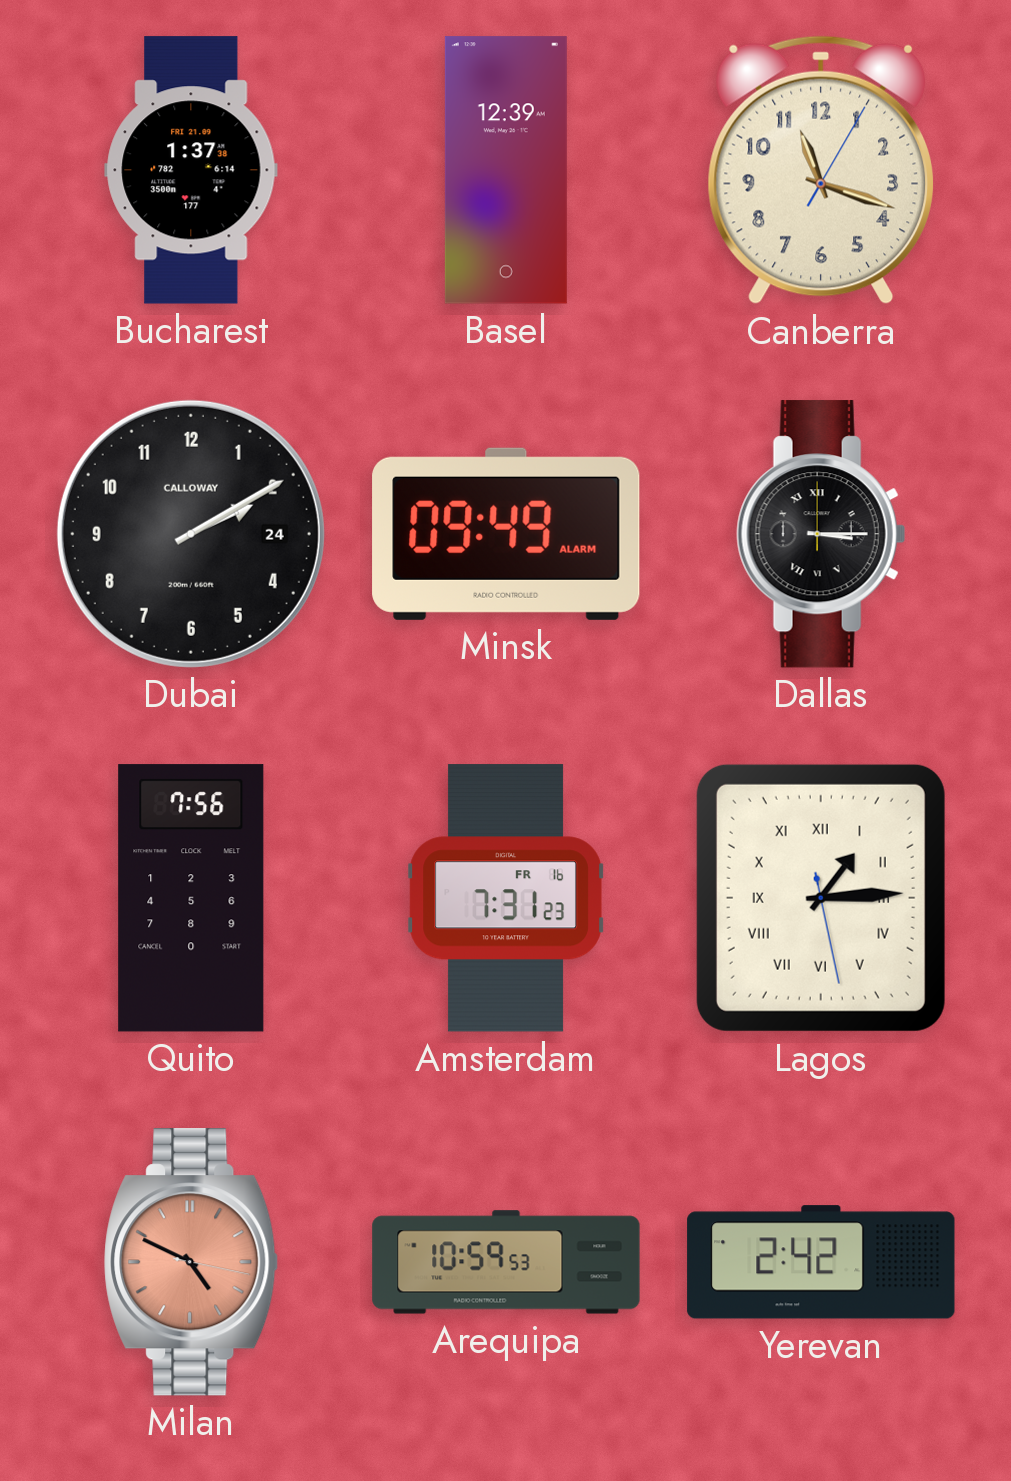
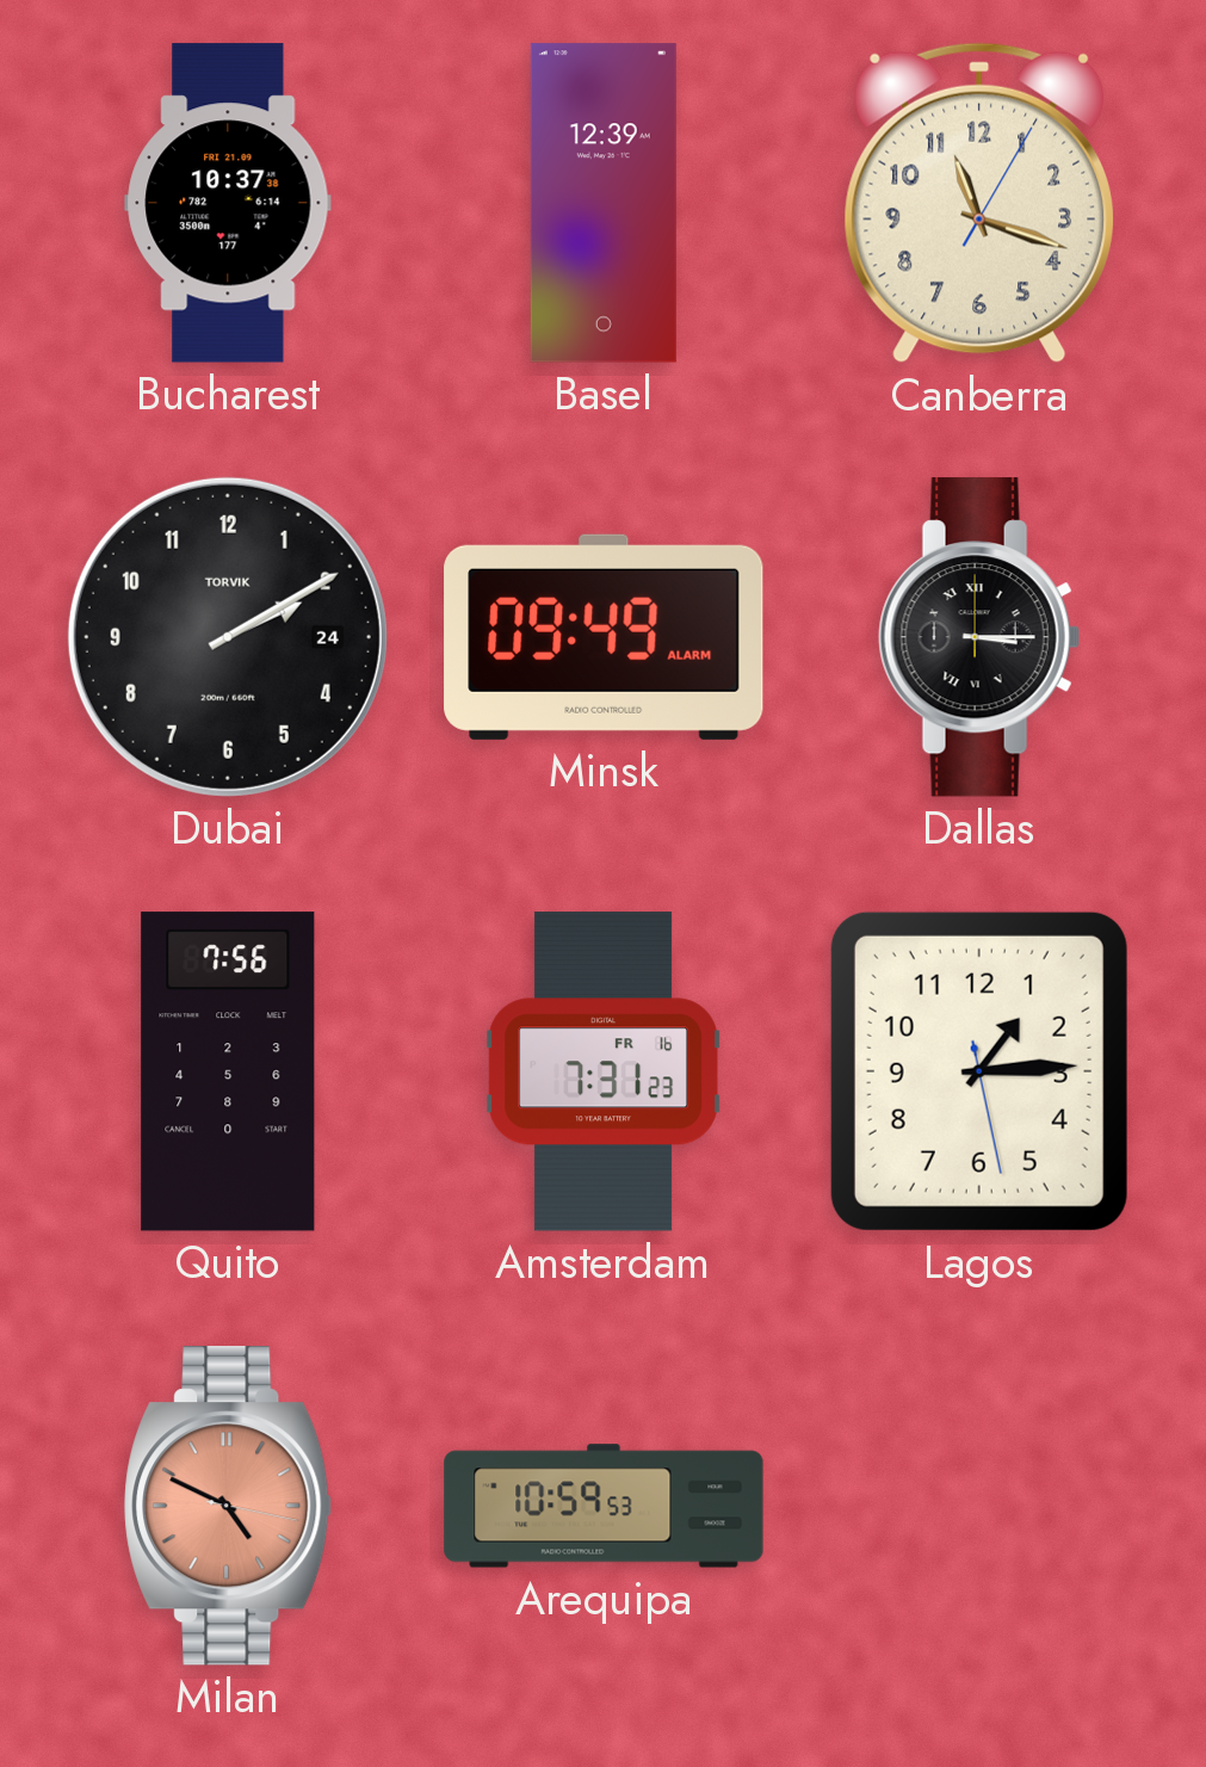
Bucharest: 1:37 -> 10:37 (228, 203)
Dubai brand: CALLOWAY -> TORVIK (228, 637)
Lagos numerals: Roman -> Arabic (979, 1071)
Yerevan: 2:42 -> none (821, 1262)
